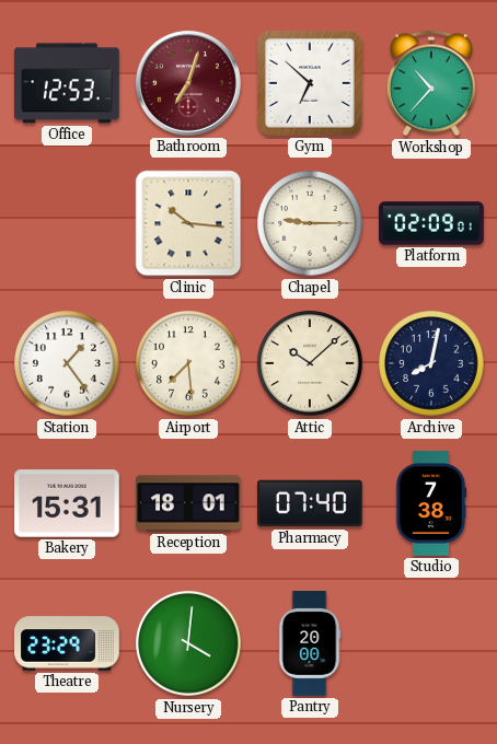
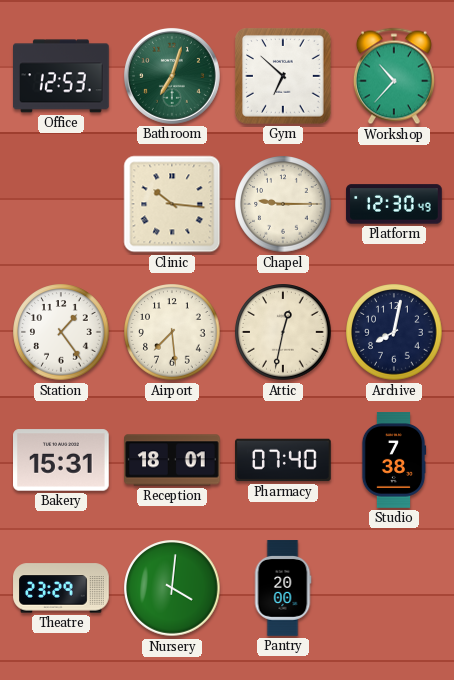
Bathroom dial: burgundy -> green (172, 76)
Platform: 02:09 -> 12:30 (394, 204)
Attic: 10:08 -> 12:32 (283, 332)
